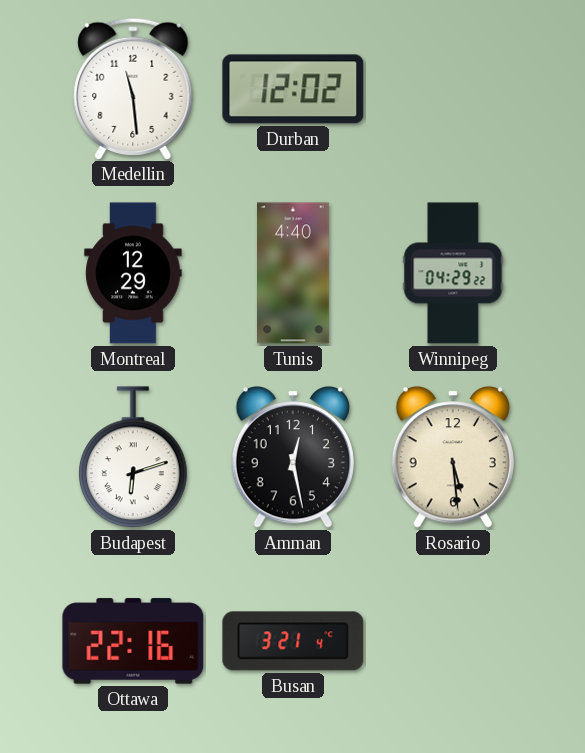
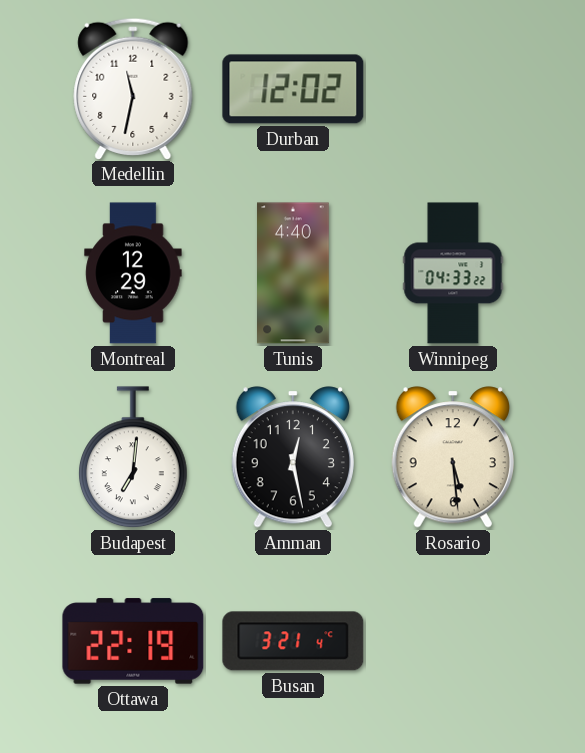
Medellin: 11:29 -> 11:32 (133, 88)
Winnipeg: 04:29 -> 04:33 (453, 273)
Budapest: 6:12 -> 7:01 (134, 458)
Ottawa: 22:16 -> 22:19 (133, 641)
